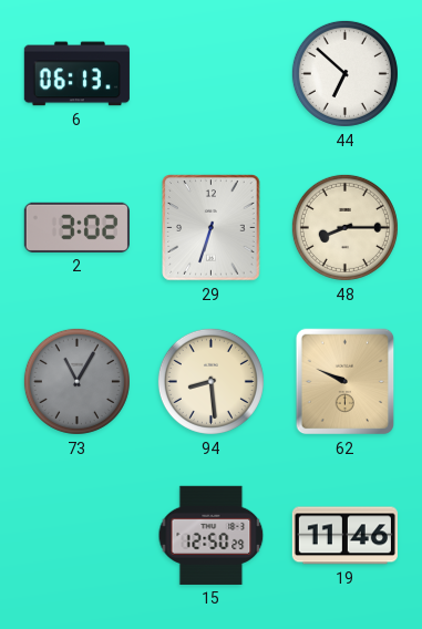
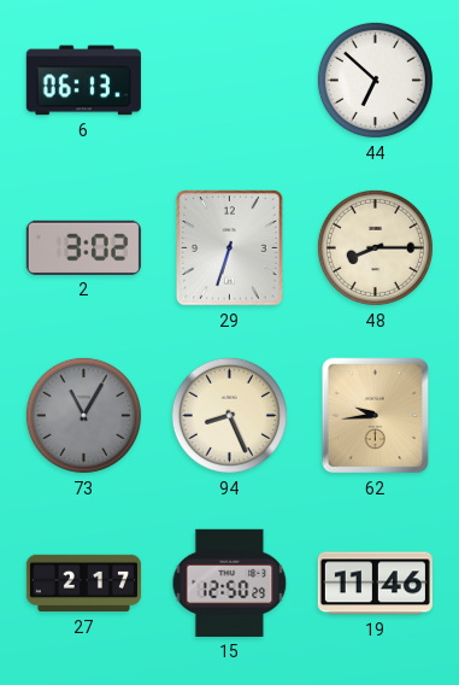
94: 8:29 -> 8:26 (229, 415)
62: 9:49 -> 9:44 (376, 416)
27: none -> 2:17 (83, 584)
